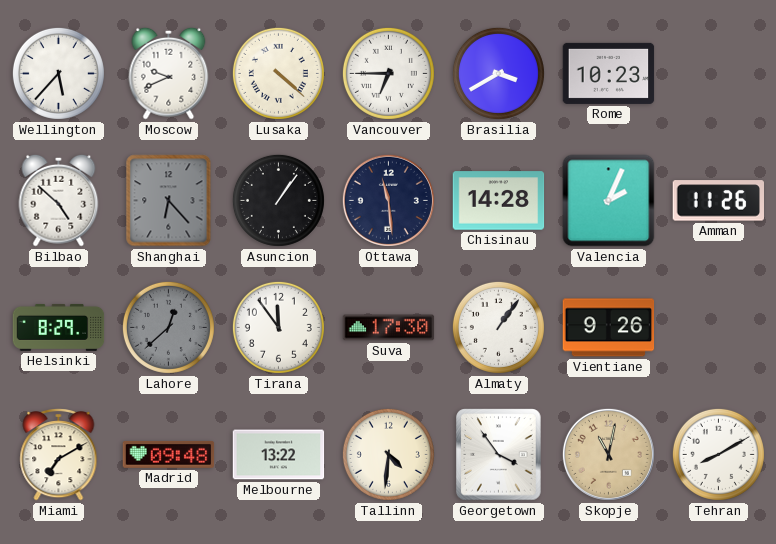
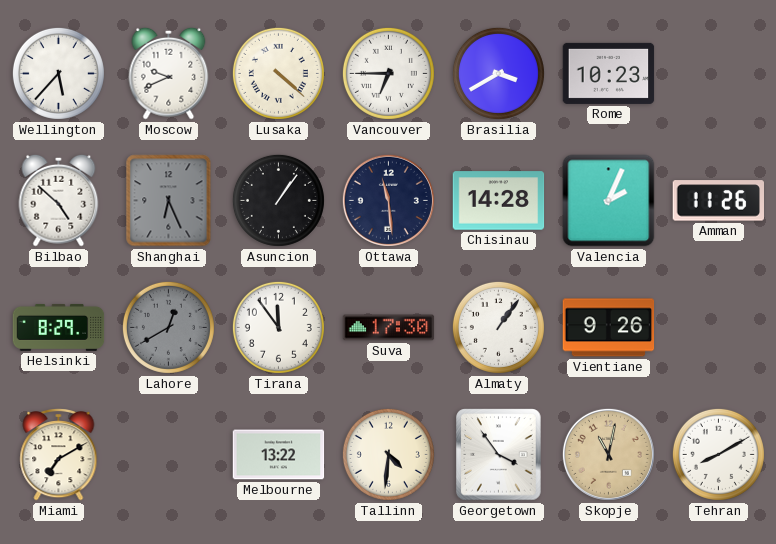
Shanghai: 6:23 -> 6:26 (169, 201)
Lahore: 12:38 -> 12:40 (168, 327)
Madrid: 09:48 -> none (169, 455)
